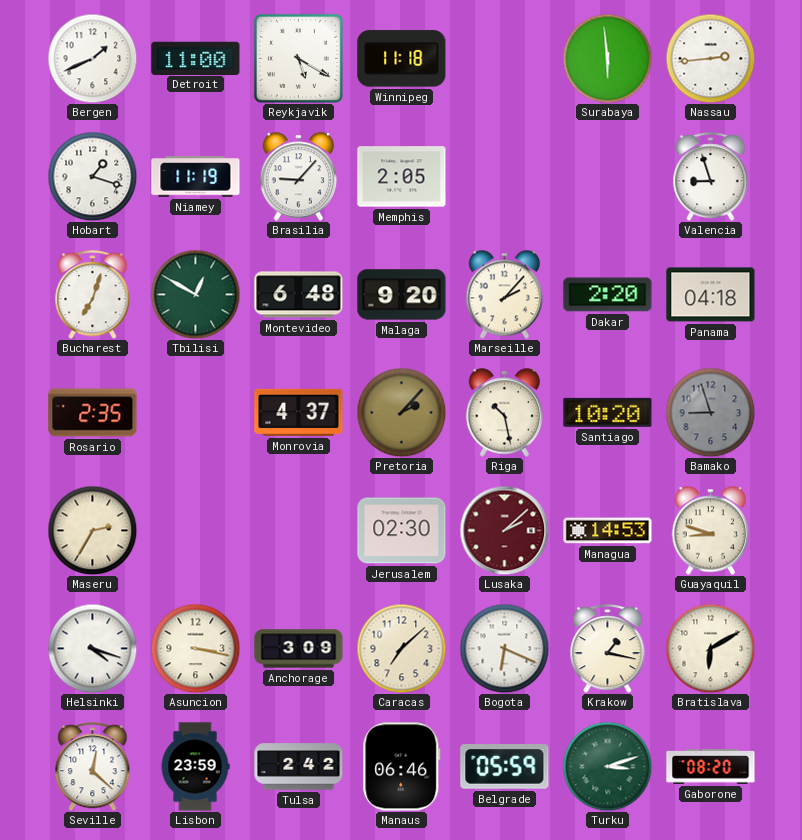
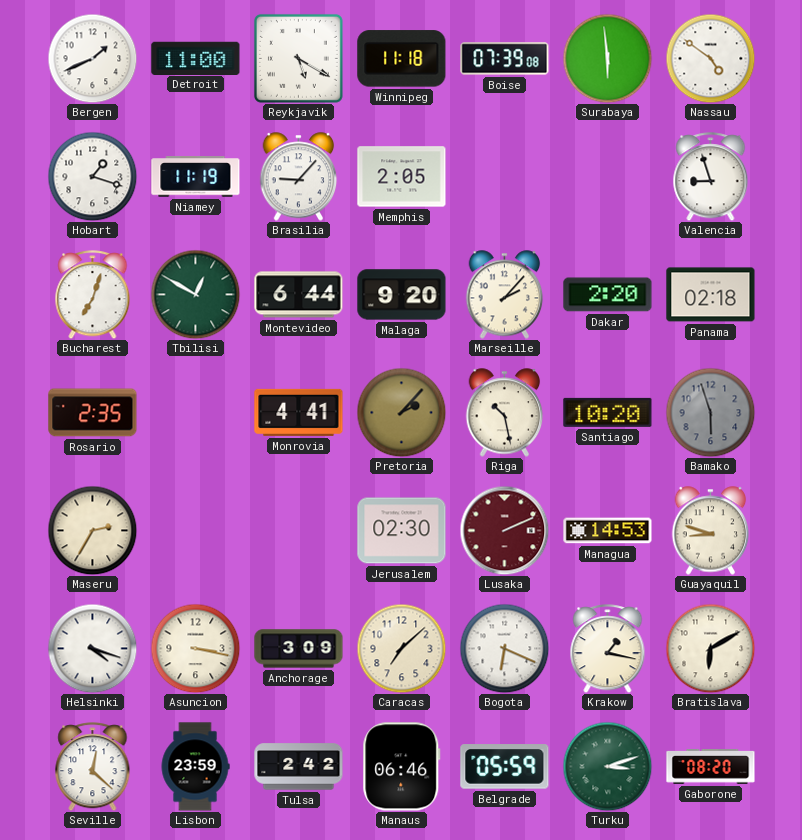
Boise: none -> 07:39 (505, 59)
Nassau: 2:44 -> 4:51 (710, 58)
Montevideo: 6:48 -> 6:44 (299, 295)
Panama: 04:18 -> 02:18 (711, 295)
Monrovia: 4:37 -> 4:41 (299, 412)
Bamako: 8:57 -> 5:57 (710, 412)
Lusaka: 2:08 -> 2:11 (504, 530)
